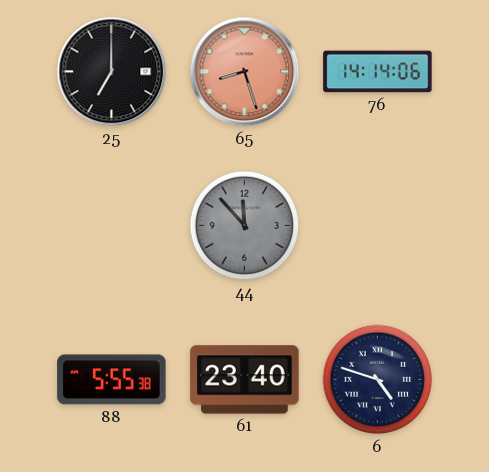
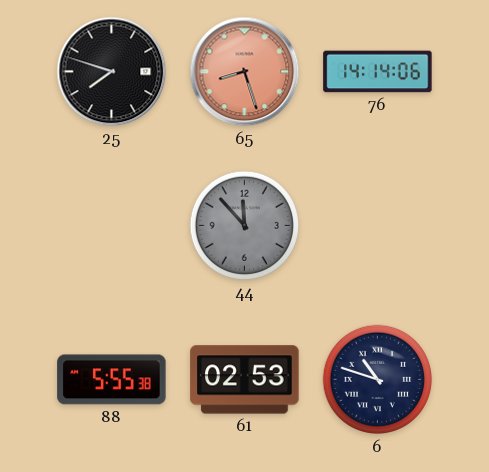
25: 7:00 -> 7:48 (112, 72)
61: 23:40 -> 02:53 (245, 380)
6: 4:48 -> 10:48 (378, 380)
